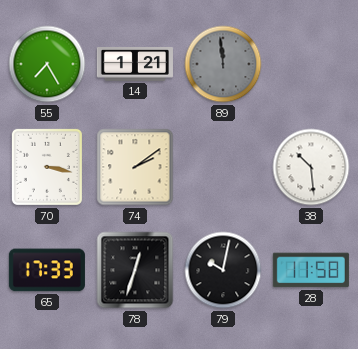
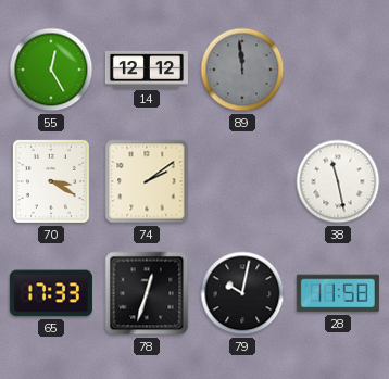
55: 7:25 -> 12:25 (51, 70)
14: 1:21 -> 12:12 (147, 71)
70: 3:17 -> 3:20 (51, 181)
38: 10:29 -> 11:28 (338, 181)
